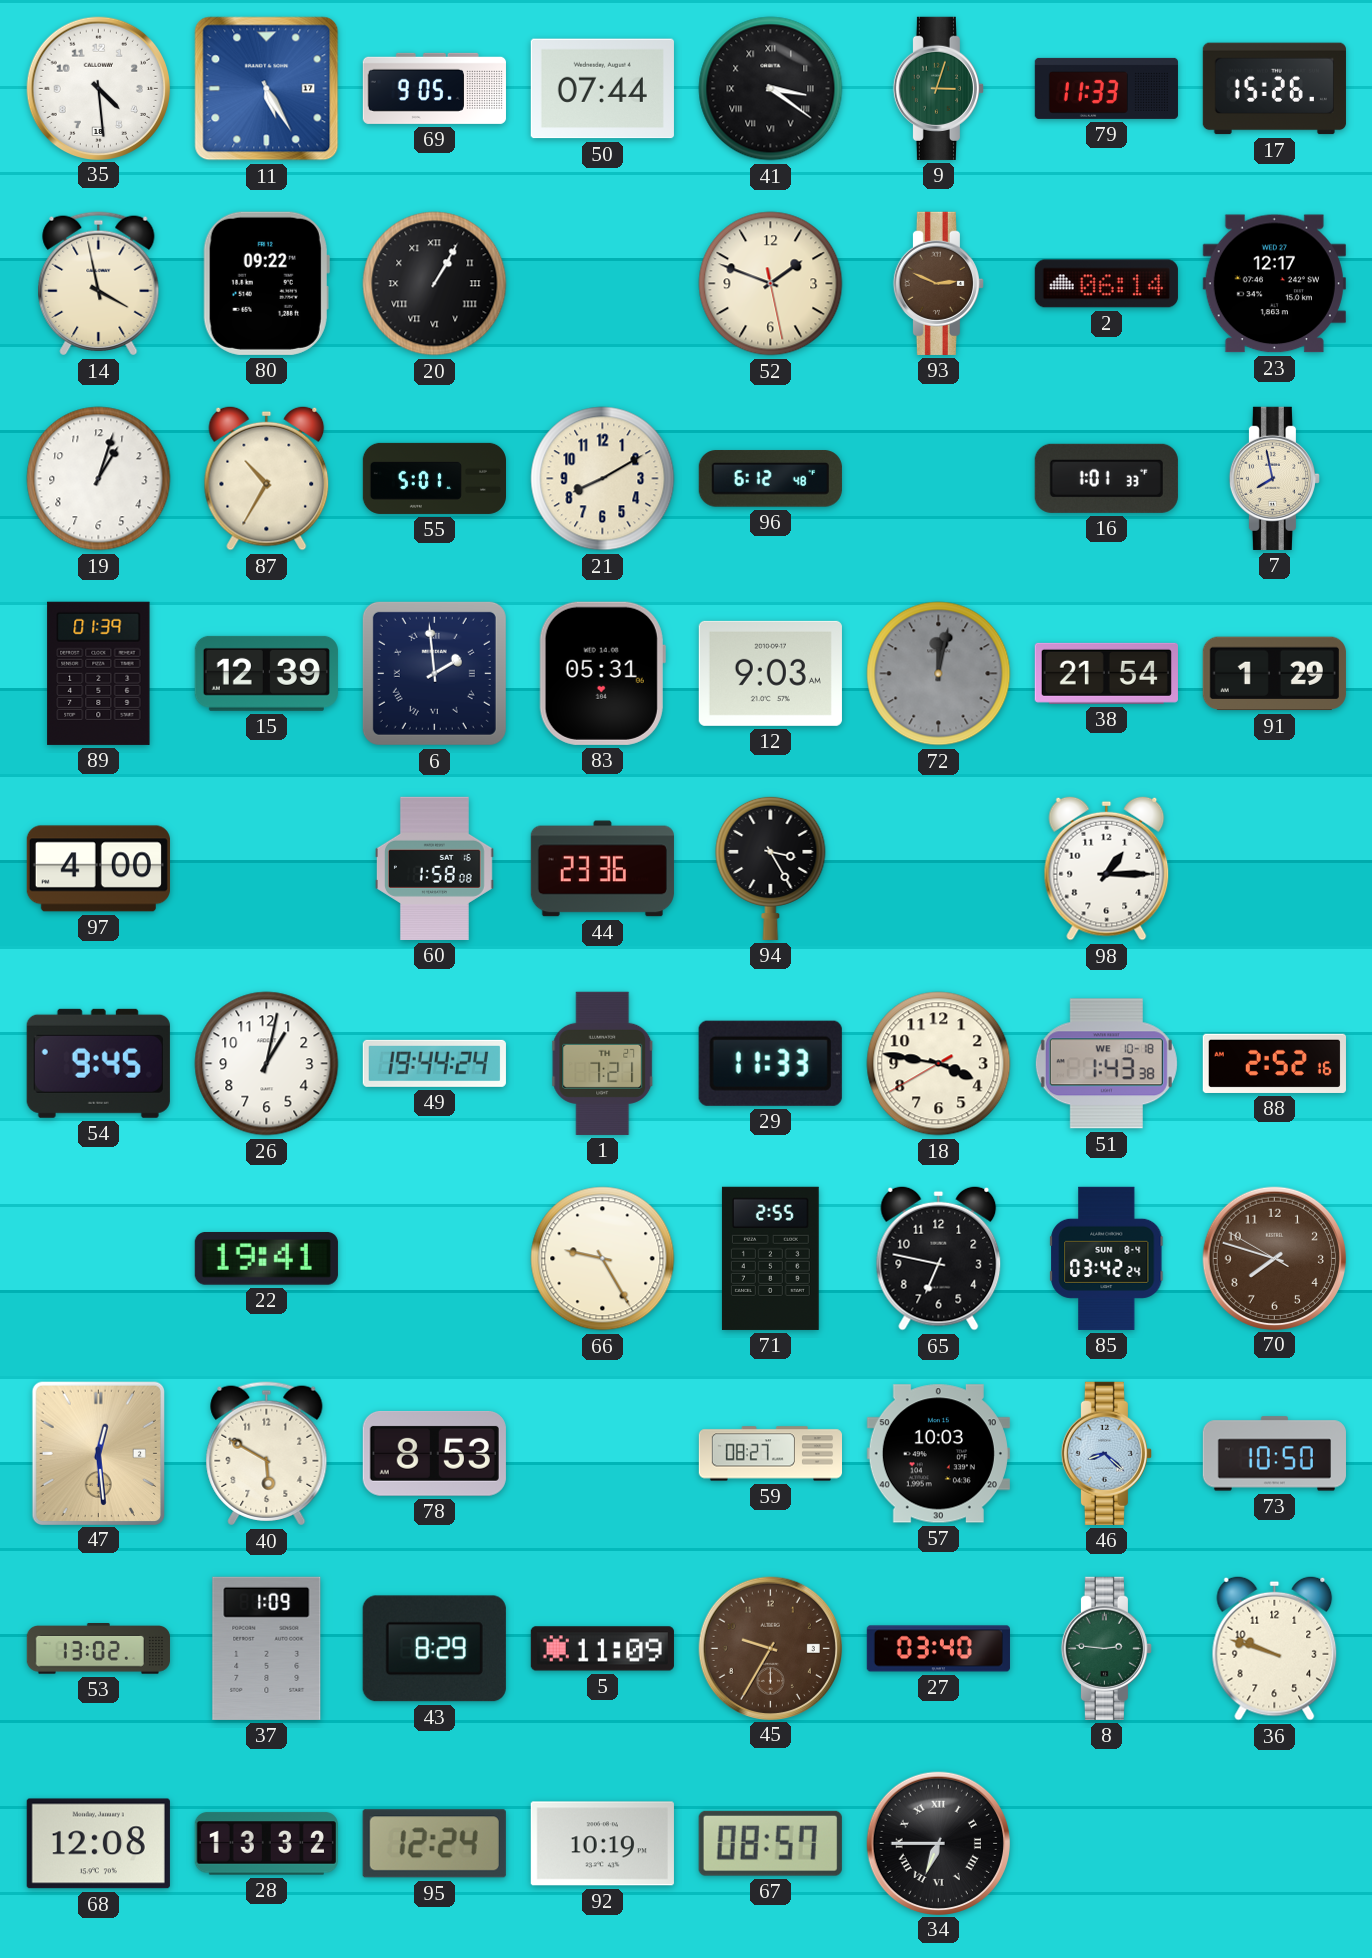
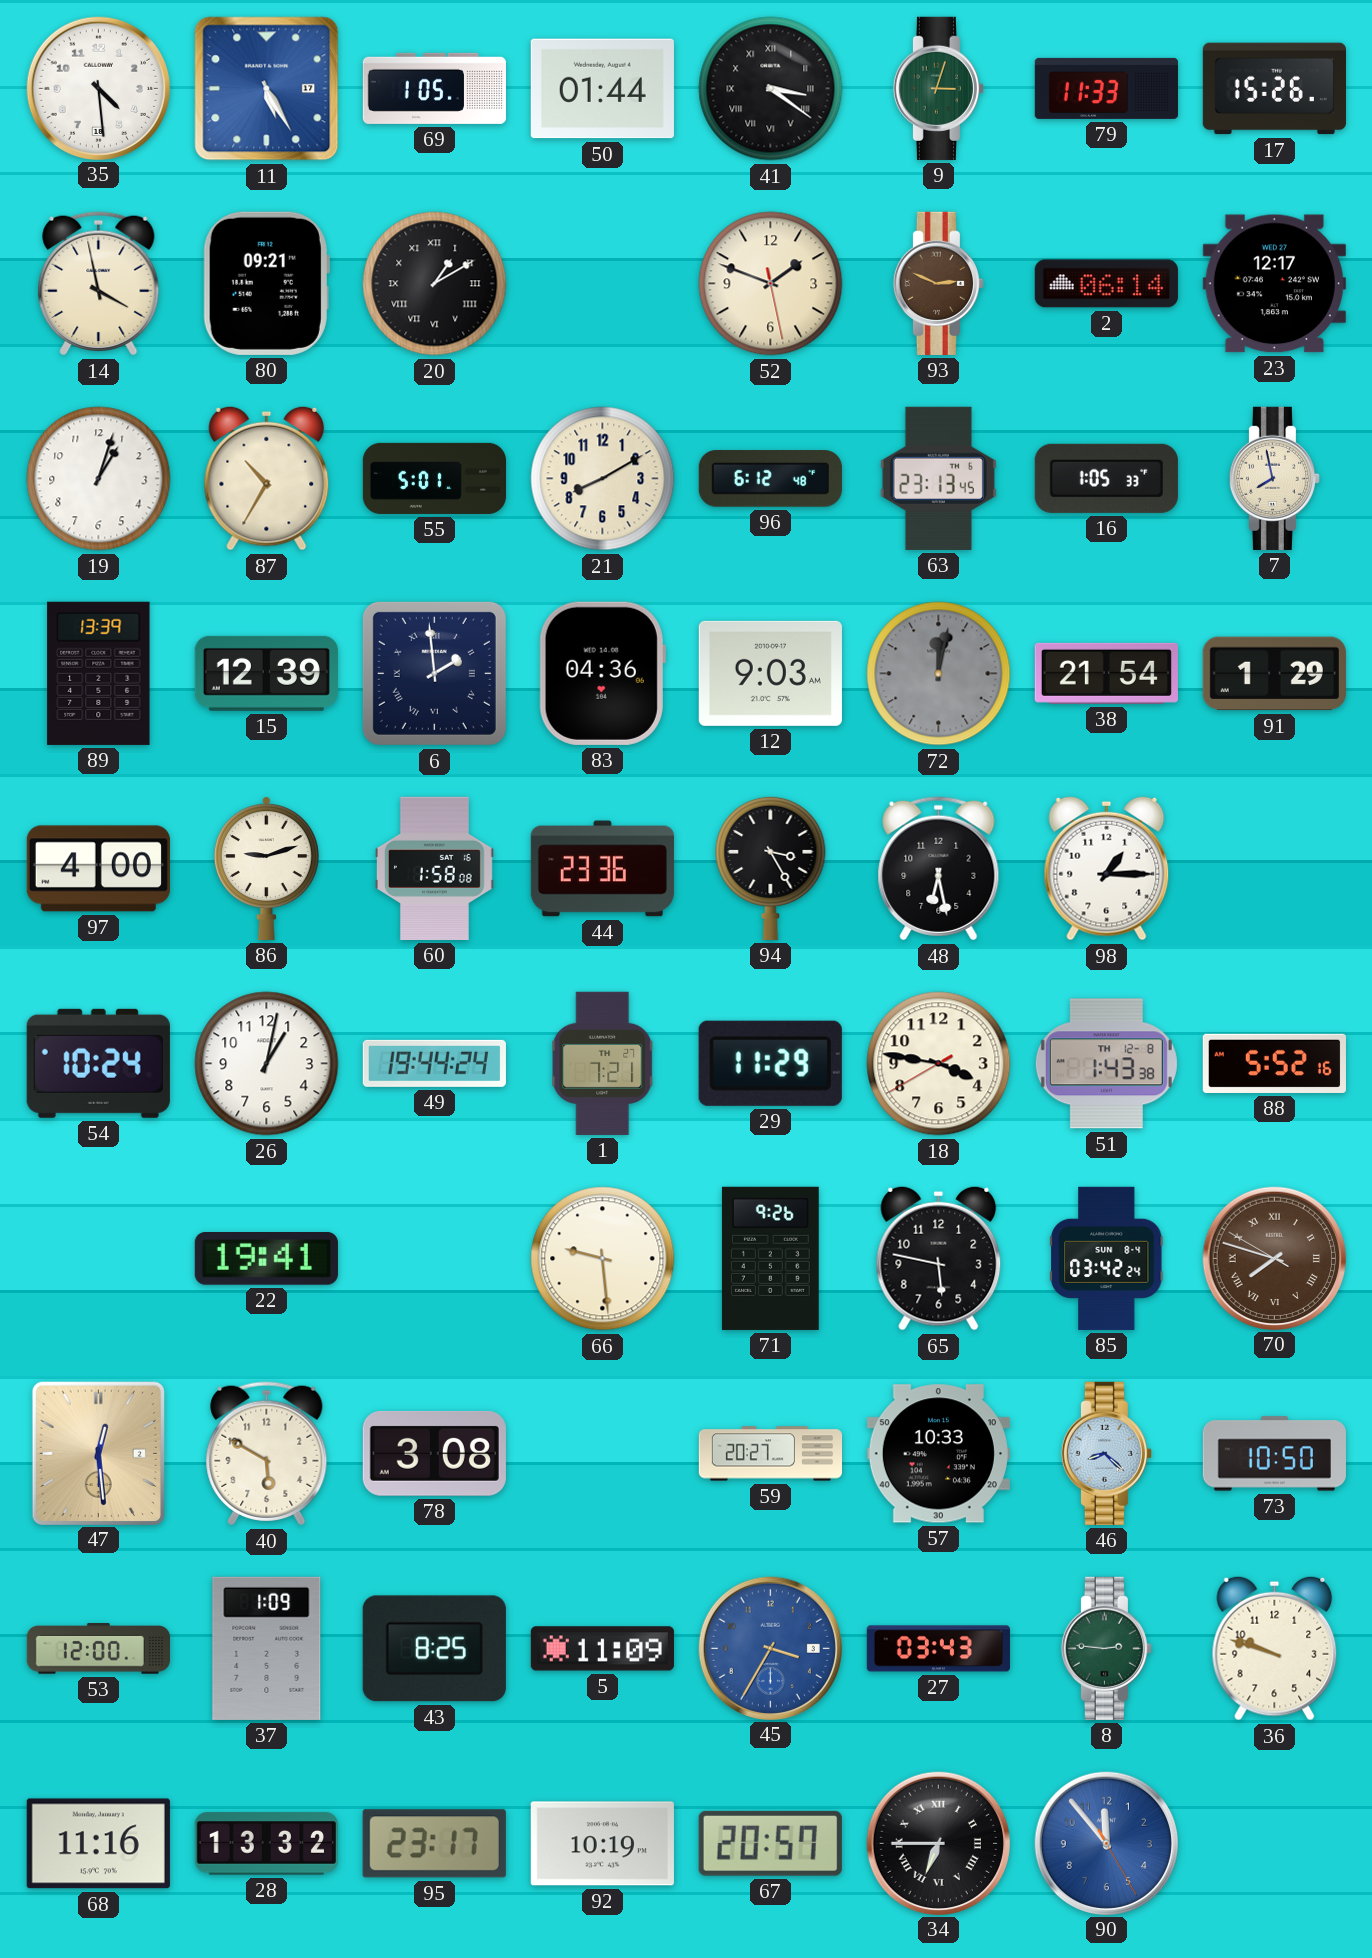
69: 9:05 -> 1:05 (434, 88)
50: 07:44 -> 01:44 (602, 89)
80: 09:22 -> 09:21 (266, 283)
20: 1:05 -> 1:10 (435, 284)
63: none -> 23:13 (938, 478)
16: 1:01 -> 1:05 (1106, 478)
89: 01:39 -> 13:39 (99, 673)
83: 05:31 -> 04:36 (602, 673)
86: none -> 9:12 (266, 868)
48: none -> 6:28 (939, 869)
54: 9:45 -> 10:24 (98, 1063)
29: 11:33 -> 11:29 (770, 1063)
51 date: WE 10-18 -> TH 12-8 (1106, 1064)
88: 2:52 -> 5:52 (1274, 1063)
66: 9:25 -> 9:29 (603, 1259)
71: 2:55 -> 9:26 (770, 1258)
65: 6:47 -> 5:47 (939, 1258)
70 numerals: Arabic -> Roman (1274, 1258)
78: 8:53 -> 3:08 (434, 1453)
59: 08:27 -> 20:27 (770, 1454)
57: 10:03 -> 10:33 (938, 1454)
53: 13:02 -> 12:00 (98, 1649)
43: 8:29 -> 8:25 (434, 1649)
45: 9:35 -> 3:35 (770, 1648)
45 dial: brown -> blue (770, 1648)
27: 03:40 -> 03:43 (938, 1649)
68: 12:08 -> 11:16 (98, 1844)
95: 12:24 -> 23:17 (434, 1844)
67: 08:57 -> 20:57 (770, 1843)
90: none -> 11:53 (1106, 1843)
